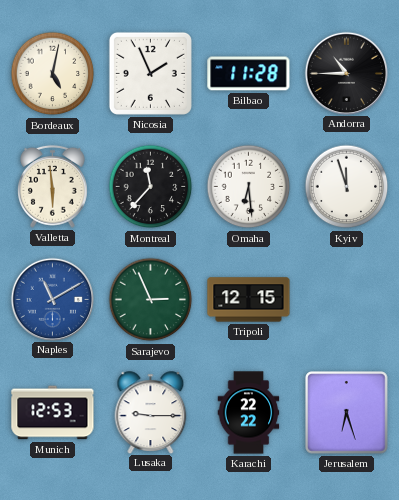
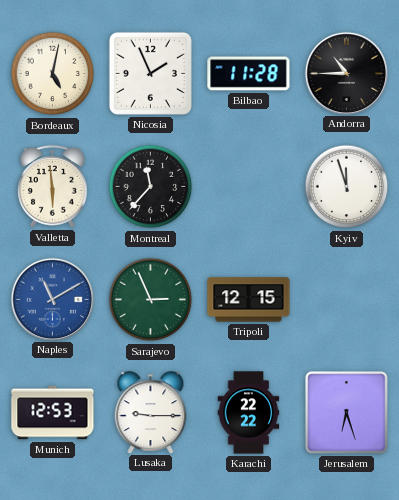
Omaha: 6:29 -> none (249, 187)
